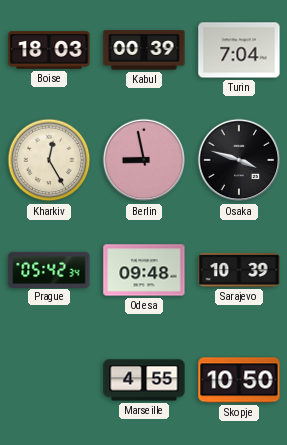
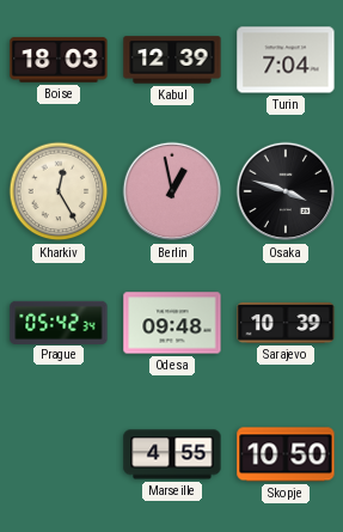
Kabul: 00:39 -> 12:39 (172, 60)
Berlin: 8:58 -> 12:58 (172, 191)
